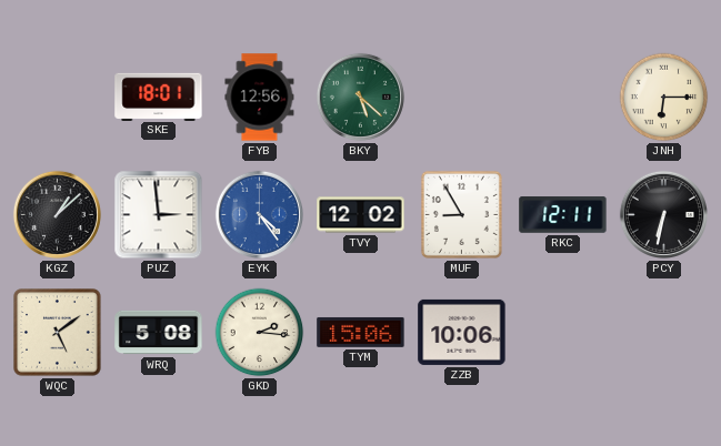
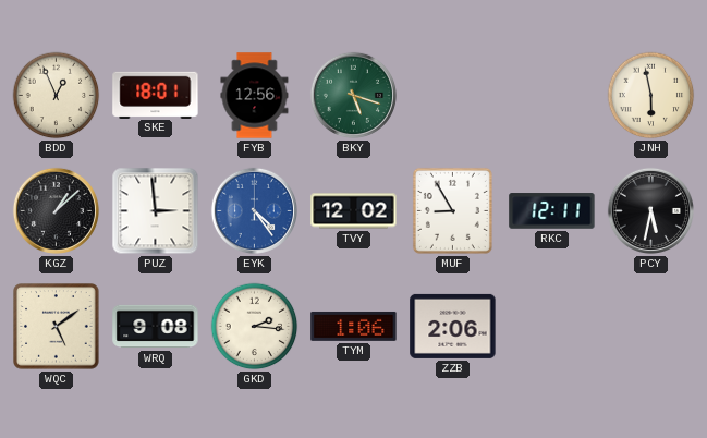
BDD: none -> 12:56 (57, 96)
BKY: 5:22 -> 5:18 (353, 95)
JNH: 6:15 -> 5:58 (651, 96)
PCY: 6:32 -> 5:32 (650, 210)
WRQ: 5:08 -> 9:08 (156, 327)
TYM: 15:06 -> 1:06 (354, 326)
ZZB: 10:06 -> 2:06 (453, 326)
